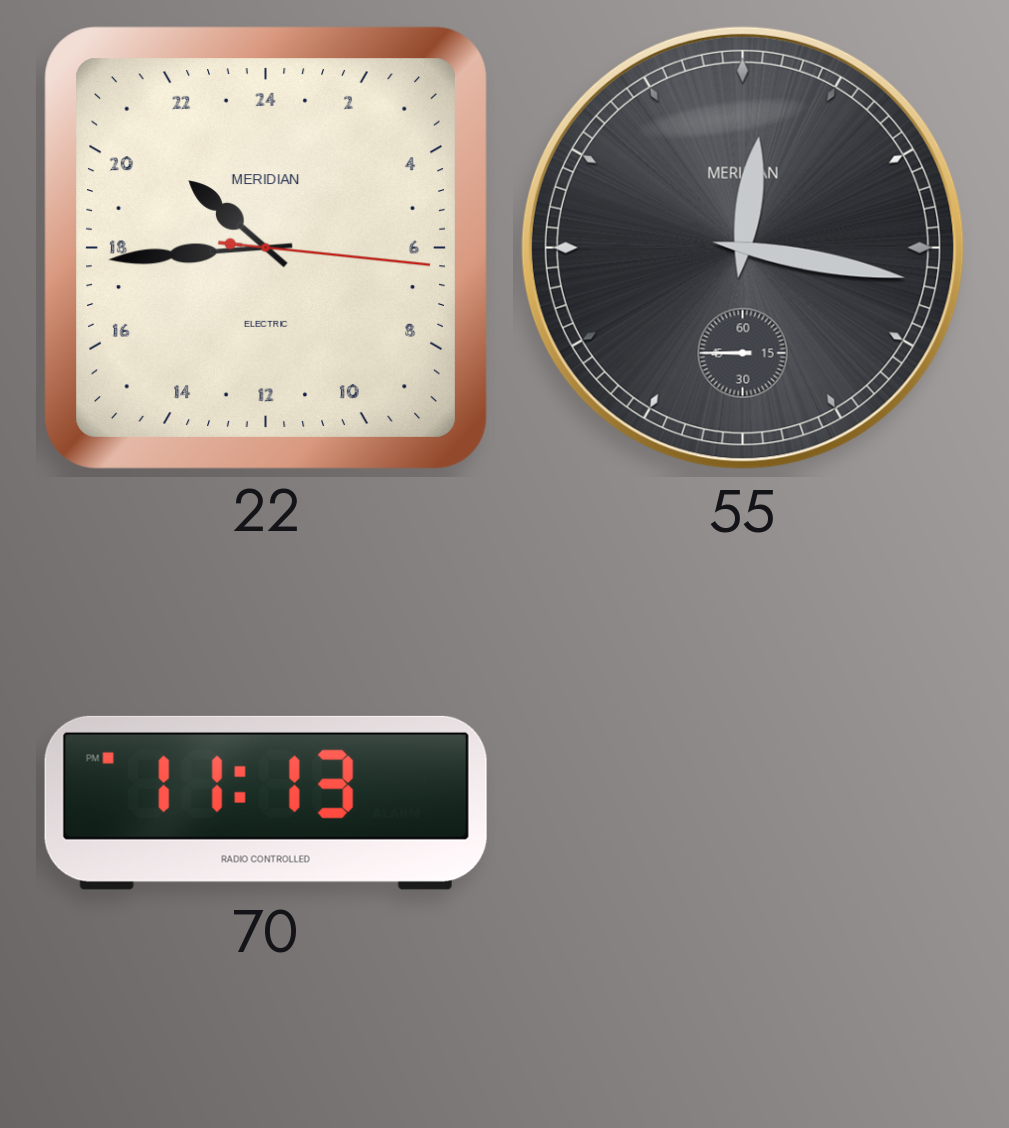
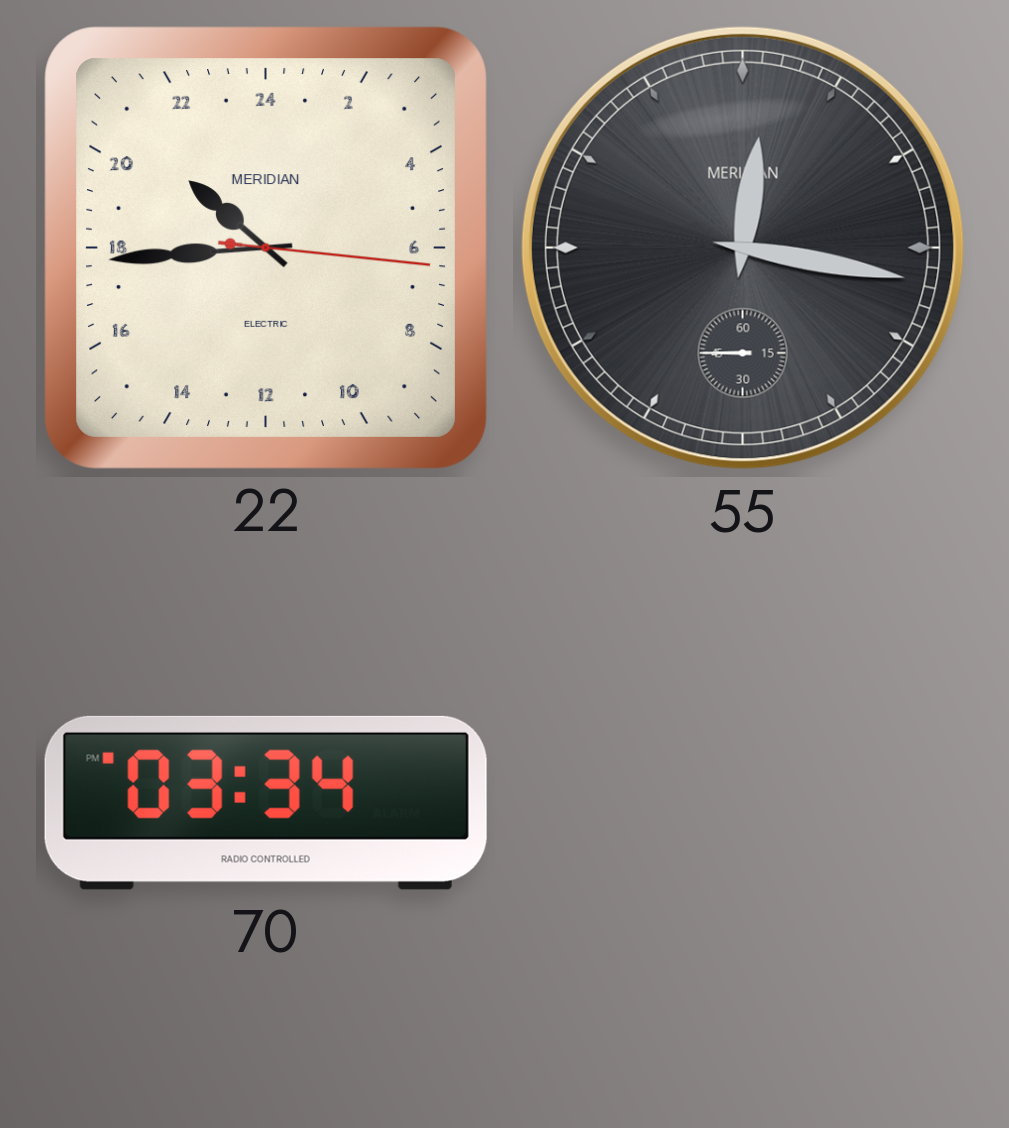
70: 11:13 -> 03:34 (266, 803)
